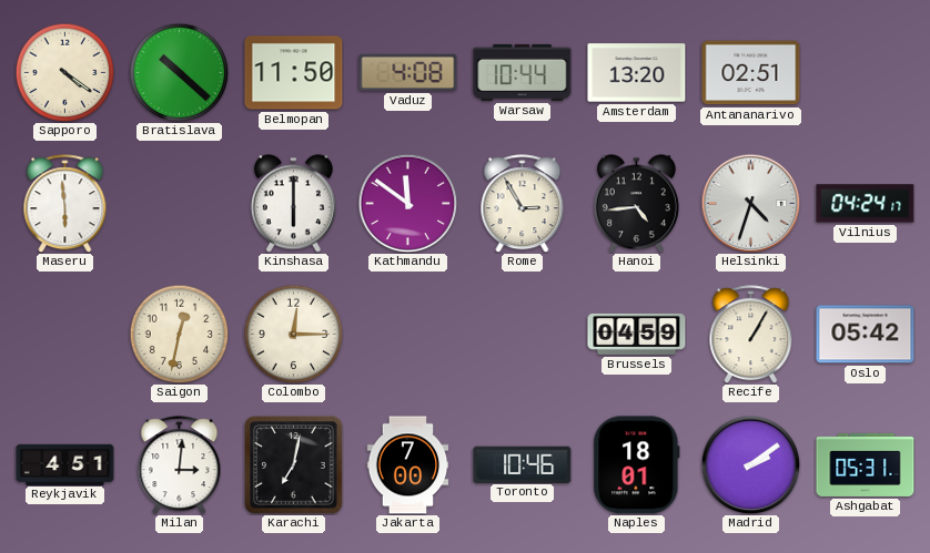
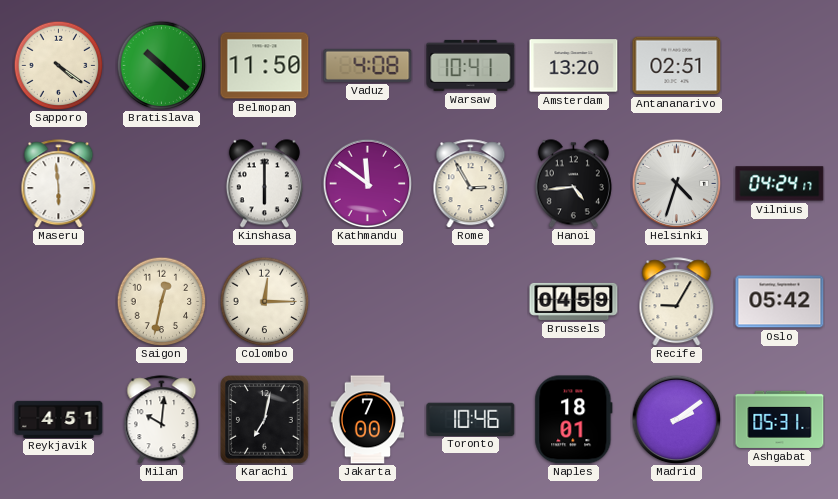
Warsaw: 10:44 -> 10:41 (471, 65)
Recife: 1:05 -> 9:05 (677, 302)
Milan: 3:01 -> 10:01 (162, 420)
